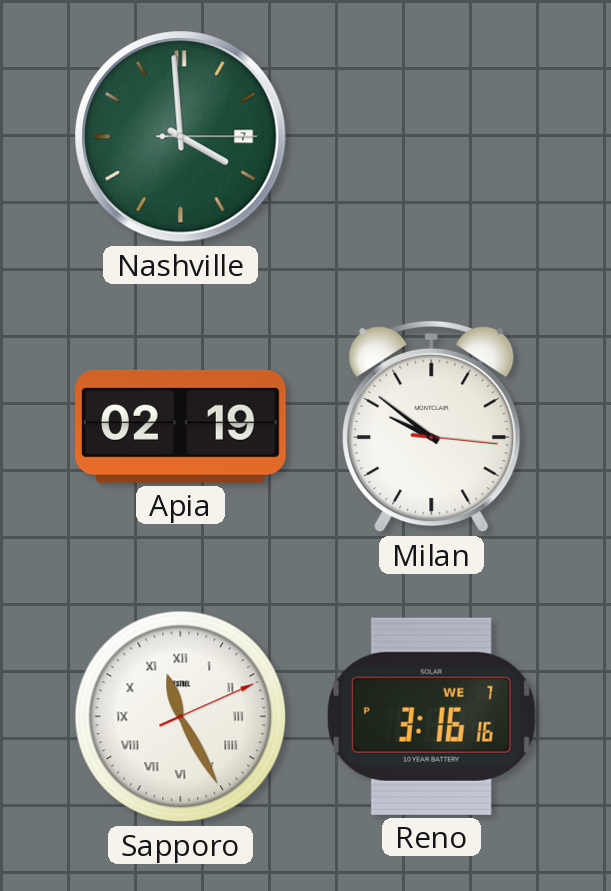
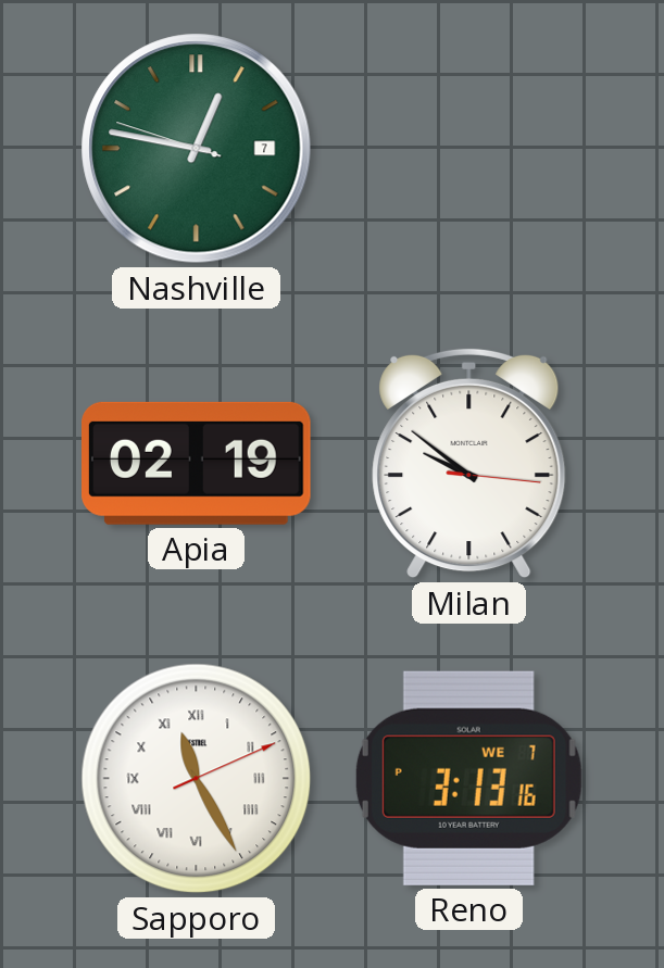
Nashville: 3:59 -> 12:46 (197, 149)
Reno: 3:16 -> 3:13 (468, 778)
